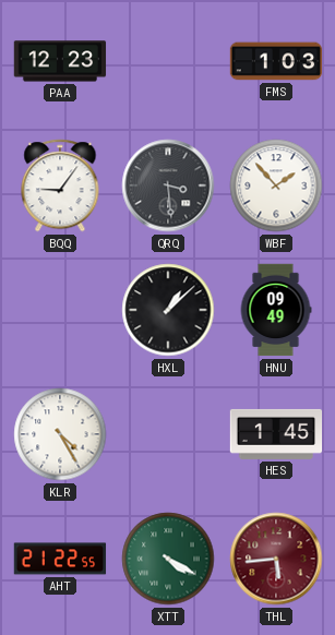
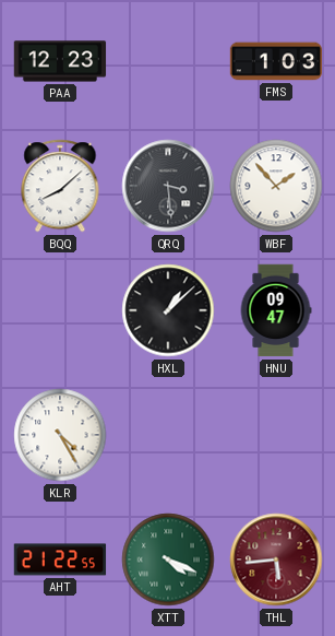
BQQ: 9:06 -> 8:08 (60, 186)
HNU: 09:49 -> 09:47 (276, 310)
HES: 1:45 -> none (276, 434)
XTT: 4:20 -> 4:19 (168, 560)
